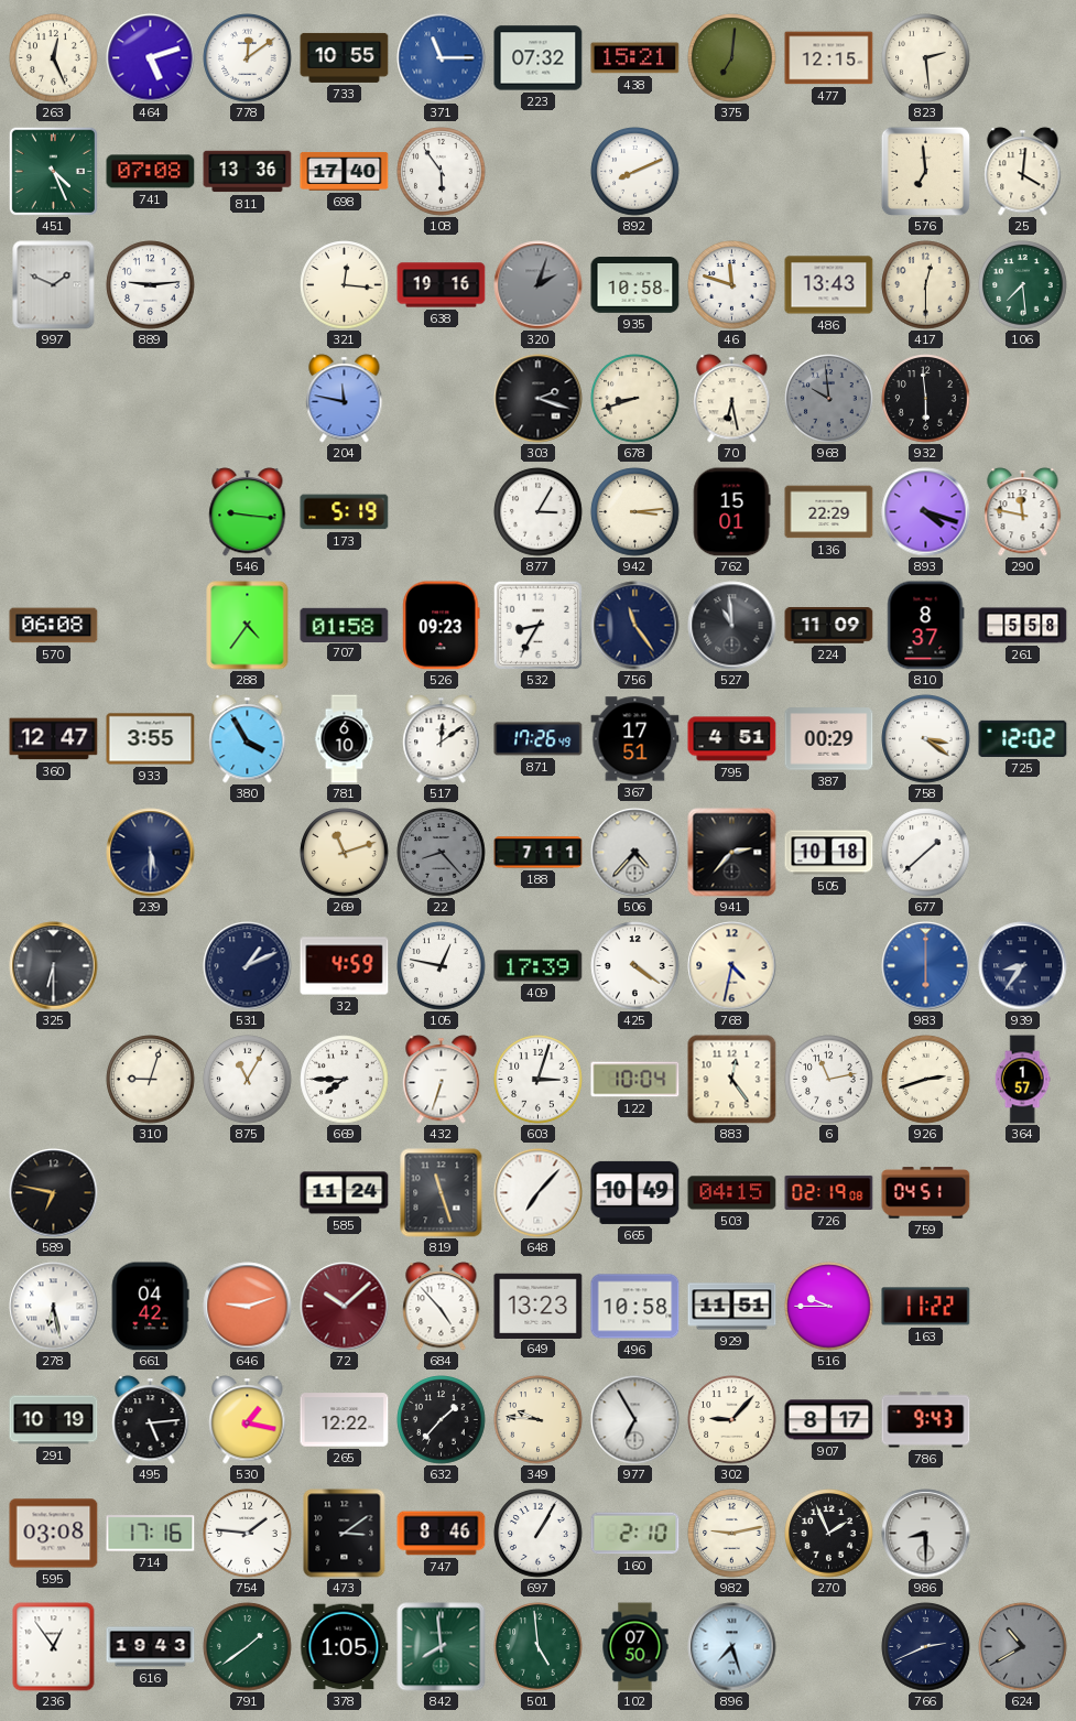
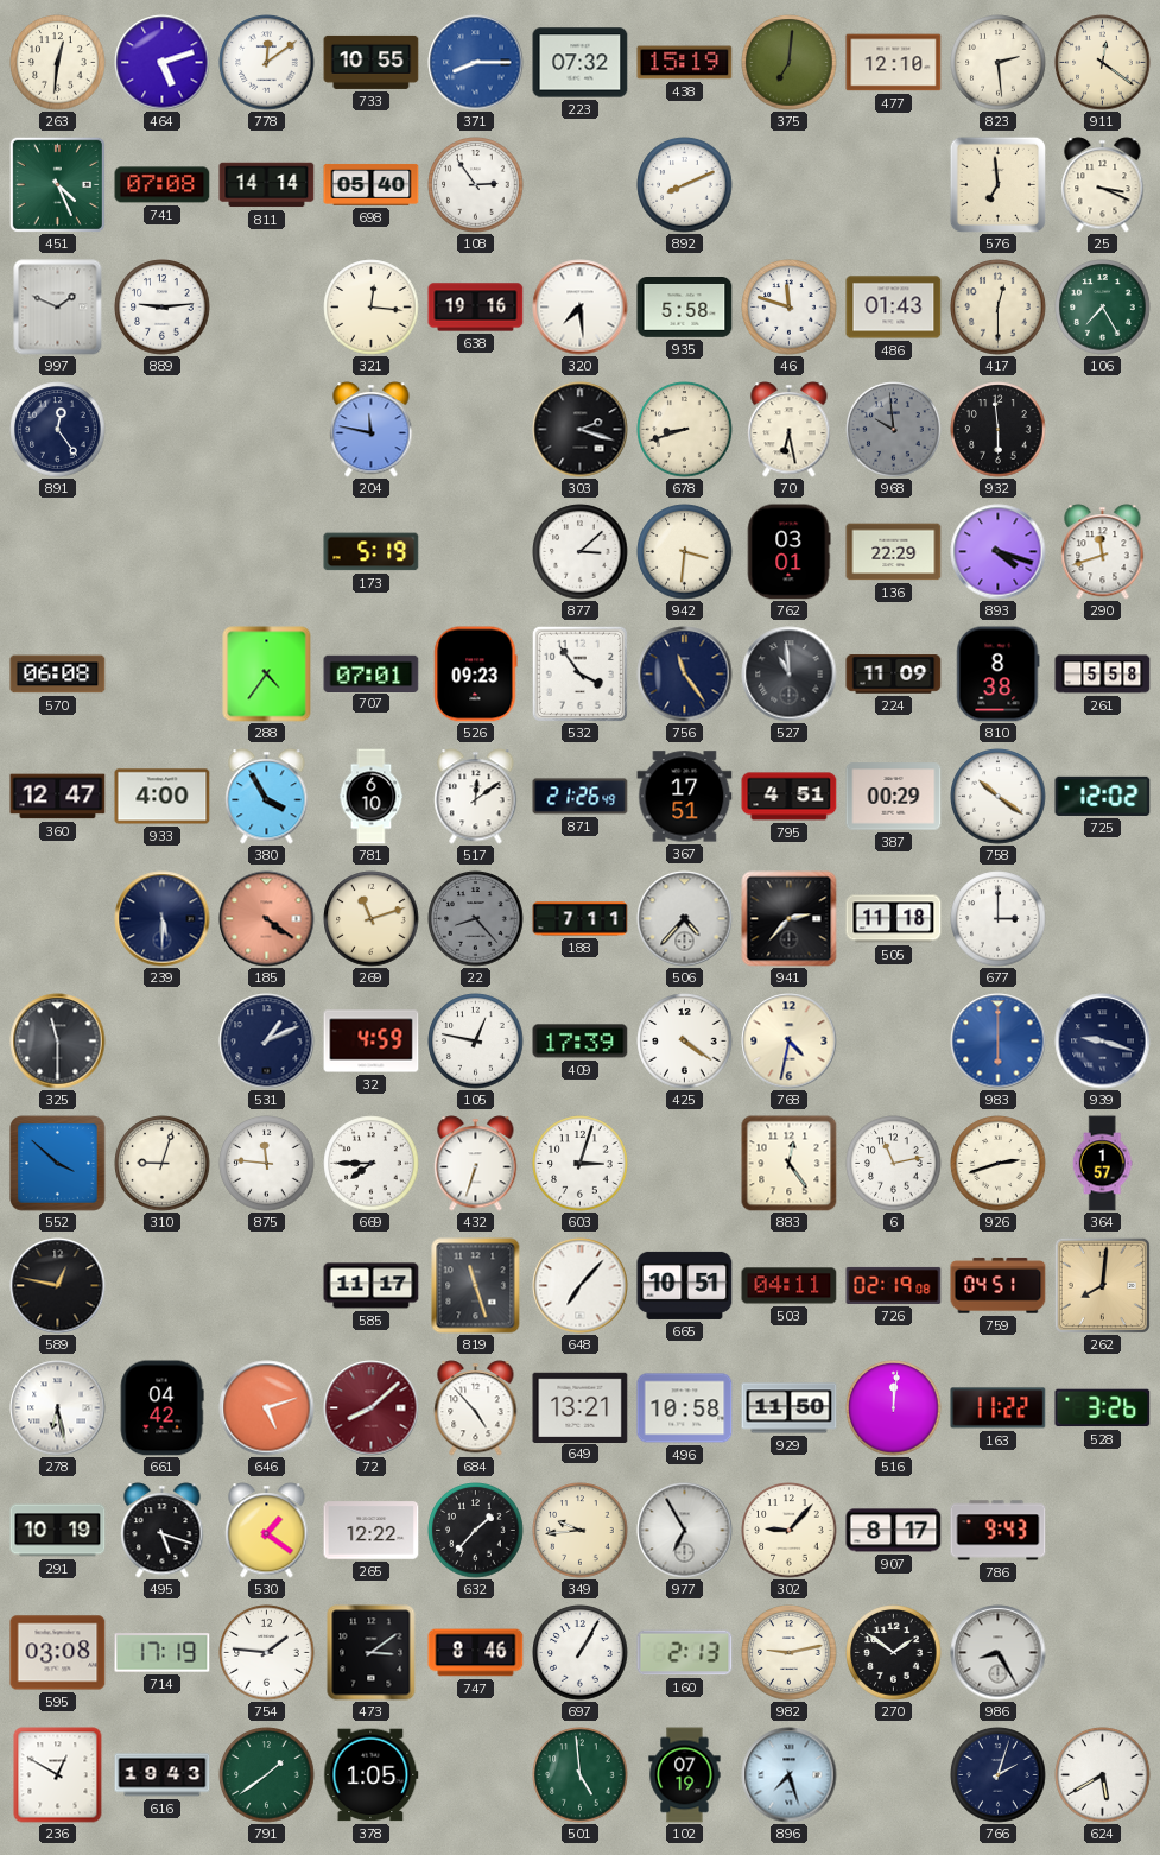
263: 12:26 -> 12:31 (58, 63)
371: 11:15 -> 8:15 (476, 63)
438: 15:21 -> 15:19 (685, 63)
477: 12:15 -> 12:10 (894, 63)
911: none -> 12:21 (1103, 63)
811: 13:36 -> 14:14 (267, 185)
698: 17:40 -> 05:40 (372, 184)
108: 5:54 -> 2:54 (476, 185)
25: 4:01 -> 3:19 (1103, 185)
320: 2:03 -> 7:29 (581, 308)
320 dial: grey -> white (581, 308)
935: 10:58 -> 5:58 (685, 308)
486: 13:43 -> 01:43 (894, 308)
106: 7:29 -> 7:25 (1103, 308)
891: none -> 12:24 (58, 430)
546: 9:16 -> none (248, 512)
877: 3:05 -> 3:08 (581, 552)
942: 3:14 -> 3:31 (685, 552)
762: 15:01 -> 03:01 (788, 552)
290: 11:47 -> 11:42 (1103, 552)
707: 01:58 -> 07:01 (372, 673)
532: 8:35 -> 3:54 (579, 673)
810: 8:37 -> 8:38 (999, 675)
933: 3:55 -> 4:00 (163, 797)
871: 17:26 -> 21:26 (581, 797)
758: 3:21 -> 10:21 (999, 797)
185: none -> 4:21 (267, 919)
505: 10:18 -> 11:18 (894, 919)
677: 1:38 -> 3:00 (999, 919)
325: 6:30 -> 11:30 (58, 1042)
939: 8:36 -> 9:18 (1103, 1042)
552: none -> 3:52 (58, 1164)
875: 11:05 -> 11:46 (267, 1164)
122: 10:04 -> none (635, 1080)
589: 6:47 -> 12:47 (58, 1286)
585: 11:24 -> 11:17 (372, 1286)
665: 10:49 -> 10:51 (685, 1285)
503: 04:15 -> 04:11 (790, 1286)
262: none -> 8:01 (1102, 1285)
646: 9:12 -> 5:12 (267, 1408)
72: 10:08 -> 8:08 (372, 1408)
649: 13:23 -> 13:21 (581, 1407)
929: 11:51 -> 11:50 (790, 1408)
516: 9:45 -> 12:01 (894, 1408)
528: none -> 3:26 (1103, 1408)
495: 5:14 -> 5:18 (163, 1531)
530: 1:17 -> 1:21 (267, 1531)
349: 9:46 -> 9:44 (581, 1531)
714: 17:16 -> 17:19 (163, 1653)
160: 2:10 -> 2:13 (685, 1653)
270: 1:56 -> 1:51 (894, 1653)
986: 8:30 -> 8:25 (999, 1653)
236: 12:54 -> 12:50 (58, 1775)
842: 7:59 -> none (442, 1647)
102: 07:50 -> 07:19 (685, 1775)
766: 2:41 -> 2:03 (999, 1775)
624: 10:40 -> 5:40 (1103, 1775)
624 dial: grey -> white (1103, 1775)
